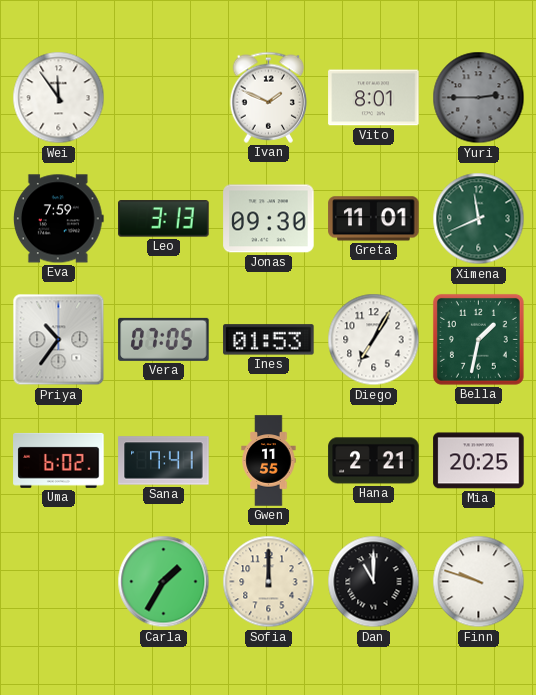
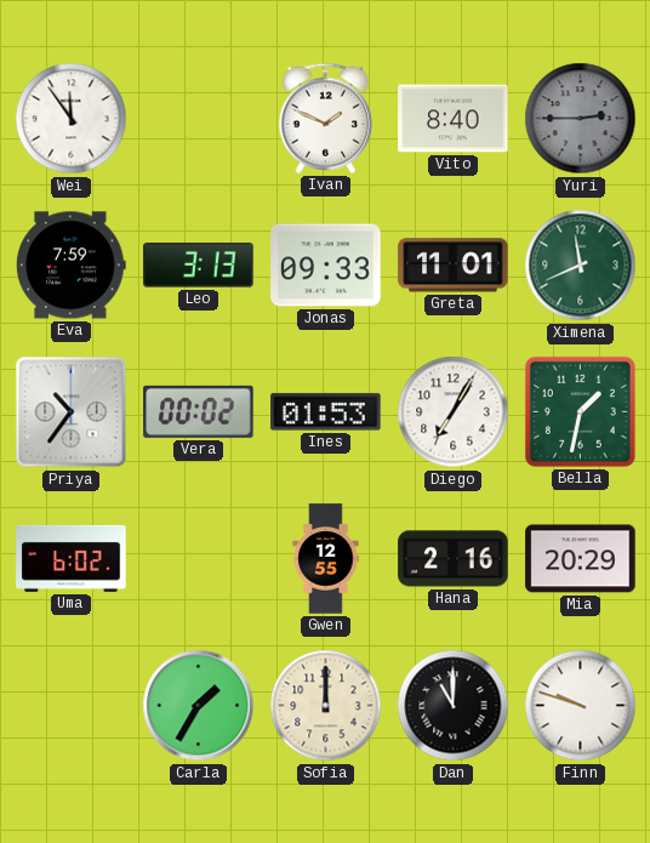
Vito: 8:01 -> 8:40 (454, 119)
Jonas: 09:30 -> 09:33 (326, 266)
Vera: 07:05 -> 00:02 (199, 411)
Sana: 7:41 -> none (164, 461)
Gwen: 11:55 -> 12:55 (326, 559)
Hana: 2:21 -> 2:16 (454, 559)
Mia: 20:25 -> 20:29 (581, 559)
